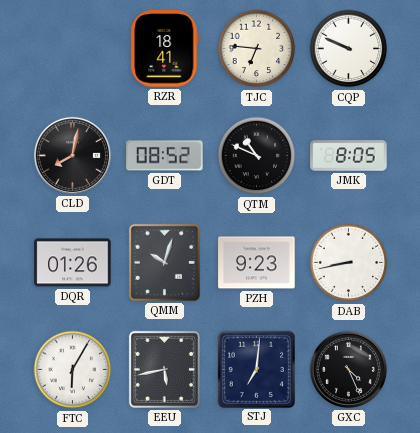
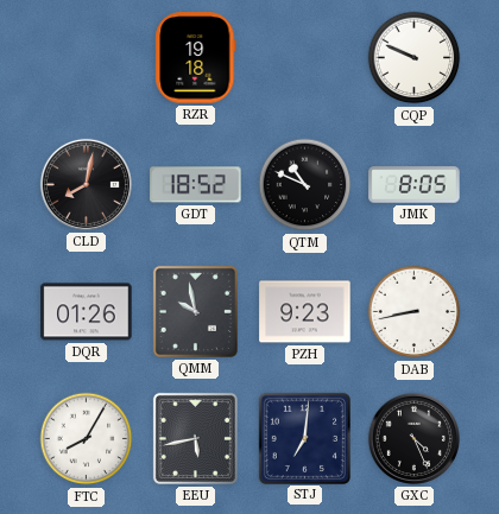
RZR: 18:41 -> 19:18 (196, 58)
TJC: 6:46 -> none (257, 49)
GDT: 08:52 -> 18:52 (196, 185)
QMM: 10:03 -> 9:58 (195, 311)
FTC: 6:05 -> 8:05 (87, 439)
